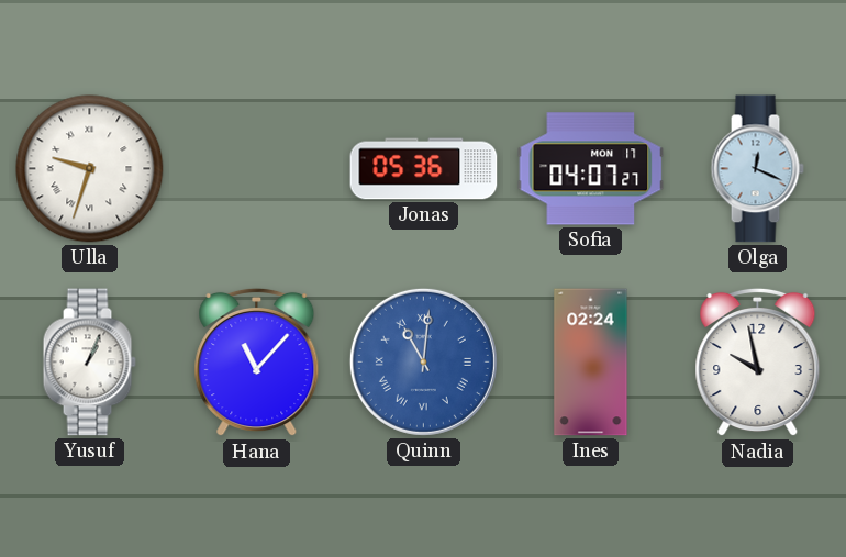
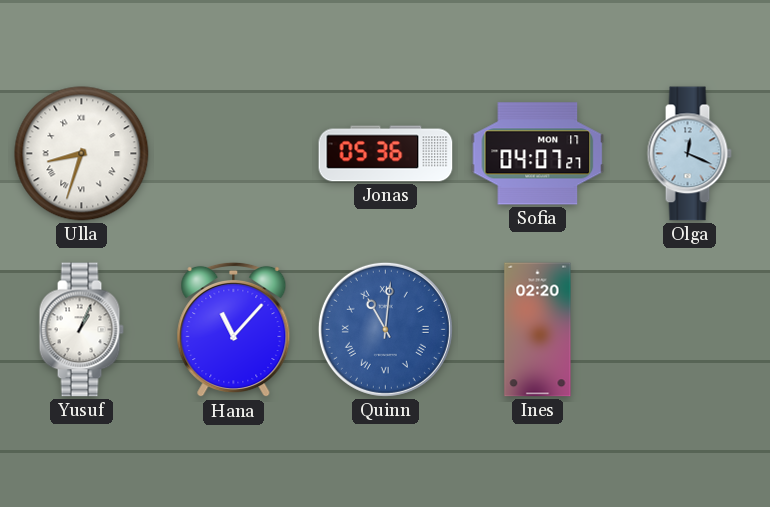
Ulla: 9:33 -> 8:33 (82, 154)
Ines: 02:24 -> 02:20 (538, 330)
Nadia: 9:58 -> none (758, 363)
